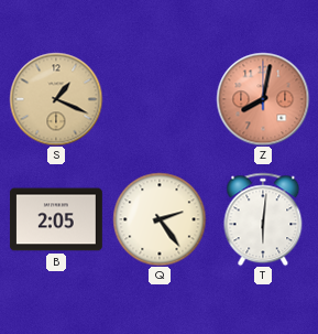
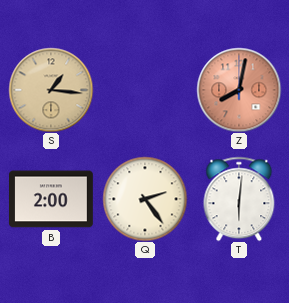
S: 1:19 -> 1:16 (51, 90)
B: 2:05 -> 2:00 (51, 199)
